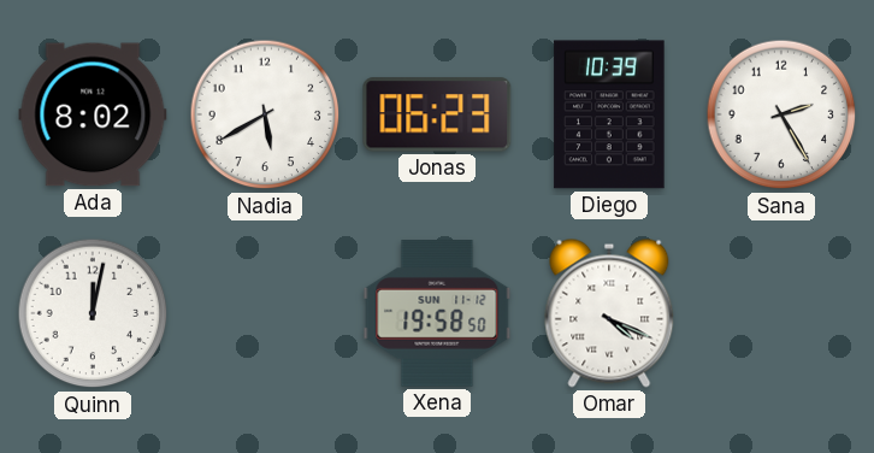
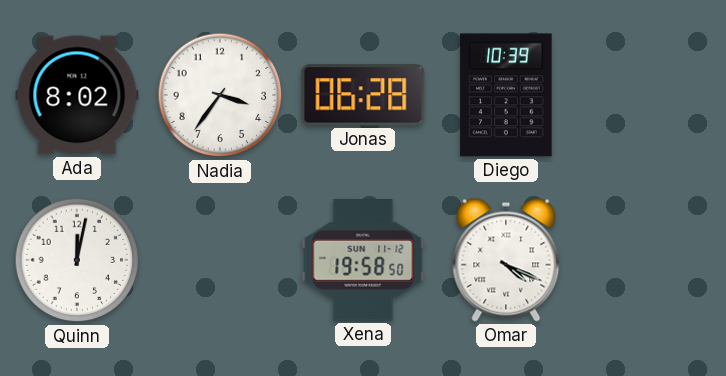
Nadia: 5:40 -> 3:36 (220, 95)
Jonas: 06:23 -> 06:28 (363, 95)
Sana: 2:25 -> none (781, 114)
